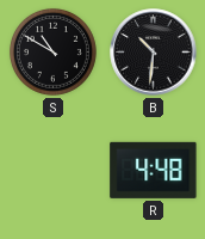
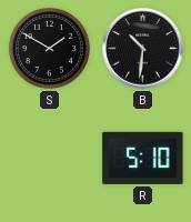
S: 10:50 -> 1:50 (49, 48)
R: 4:48 -> 5:10 (143, 158)
